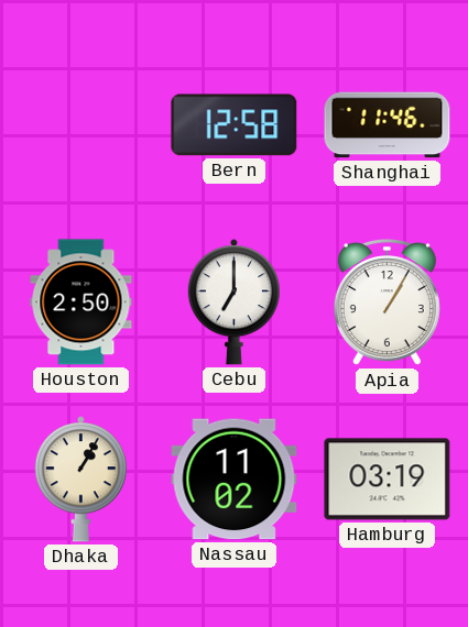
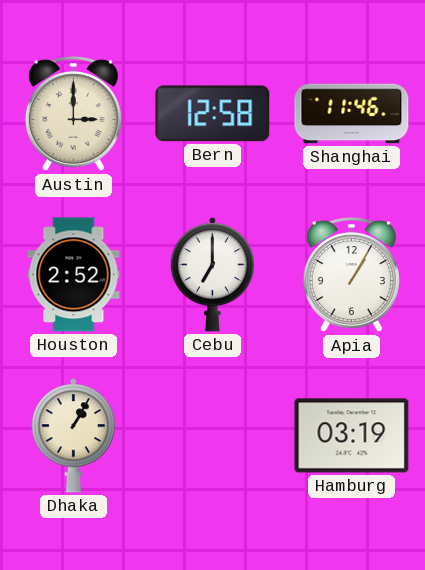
Austin: none -> 3:00 (73, 114)
Houston: 2:50 -> 2:52 (74, 275)
Nassau: 11:02 -> none (235, 480)
